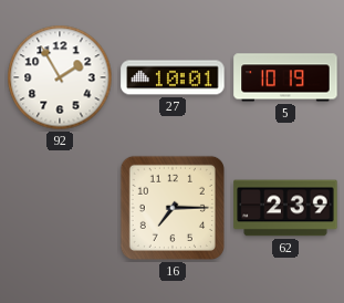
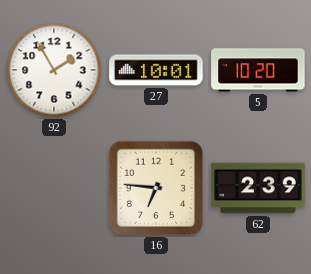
5: 10:19 -> 10:20 (258, 70)
16: 7:15 -> 6:46 (156, 188)
